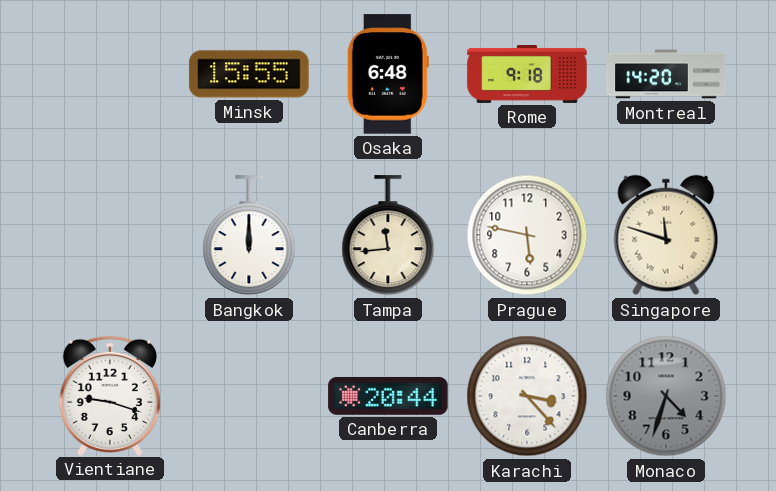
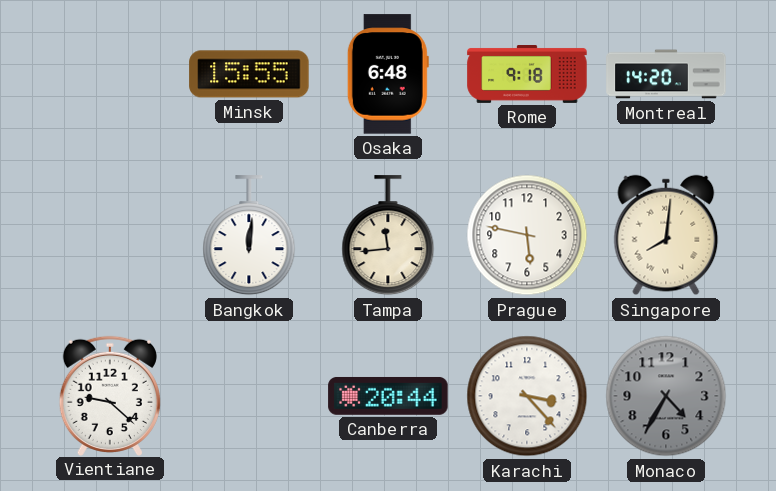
Bangkok: 12:00 -> 12:01 (249, 236)
Singapore: 11:48 -> 8:01 (666, 235)
Vientiane: 9:18 -> 9:22 (110, 395)
Monaco: 4:33 -> 4:35 (666, 396)
